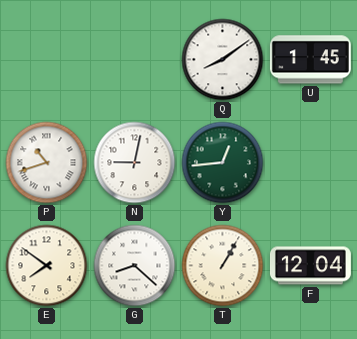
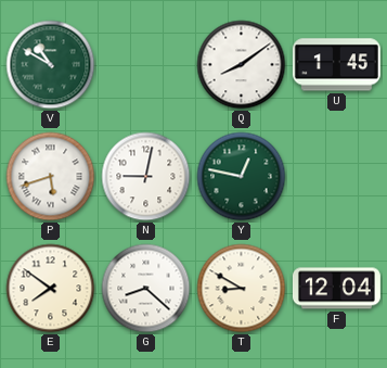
V: none -> 10:50 (51, 65)
P: 10:42 -> 5:42 (51, 177)
Y: 12:44 -> 12:47 (242, 177)
T: 1:05 -> 8:50 (242, 289)
